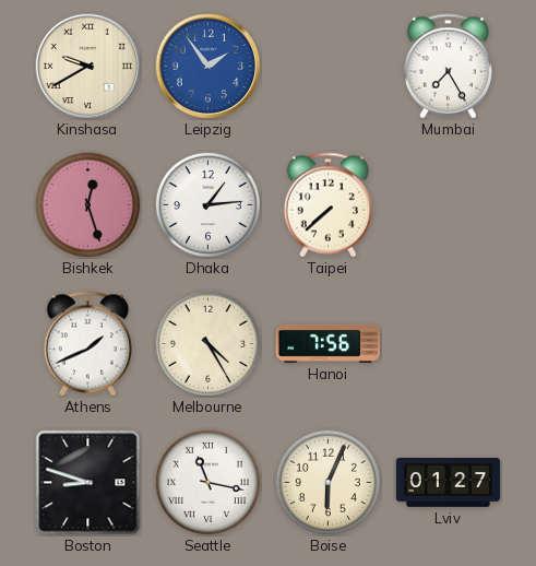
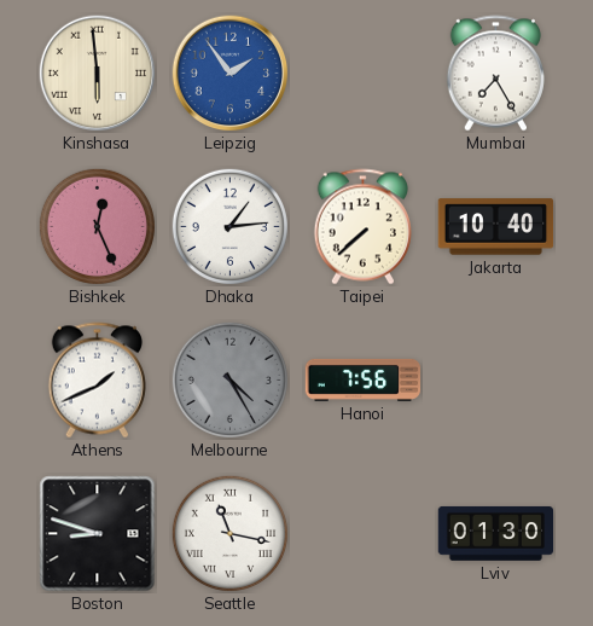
Kinshasa: 9:40 -> 5:59 (98, 74)
Bishkek: 12:27 -> 12:26 (97, 226)
Jakarta: none -> 10:40 (496, 227)
Melbourne dial: cream -> grey (229, 379)
Boise: 6:04 -> none (327, 482)
Lviv: 01:27 -> 01:30 (496, 533)
